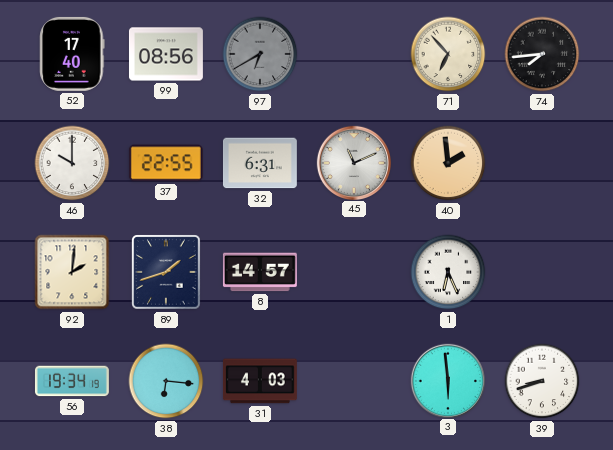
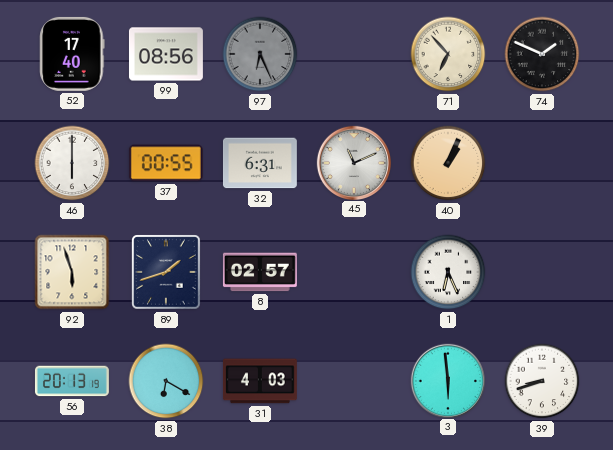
97: 6:40 -> 6:26 (260, 54)
74: 7:44 -> 1:49 (542, 54)
46: 10:00 -> 6:00 (72, 163)
37: 22:55 -> 00:55 (166, 163)
40: 1:59 -> 1:04 (448, 163)
92: 2:01 -> 5:57 (72, 272)
8: 14:57 -> 02:57 (260, 272)
56: 19:34 -> 20:13 (72, 381)
38: 6:16 -> 6:20 (166, 381)
